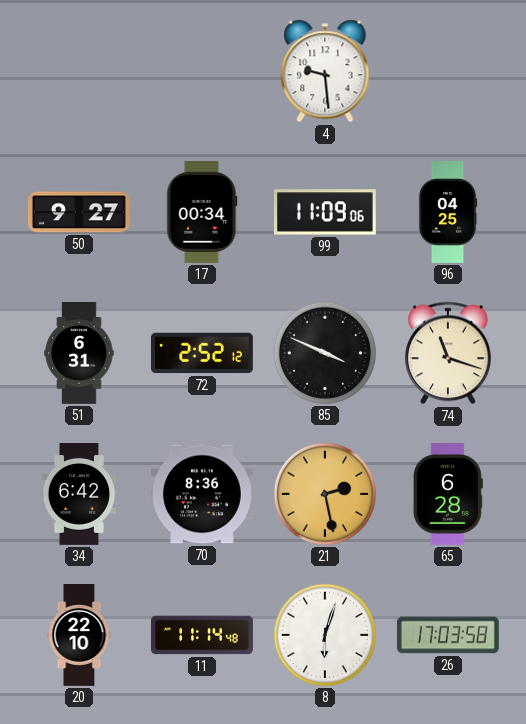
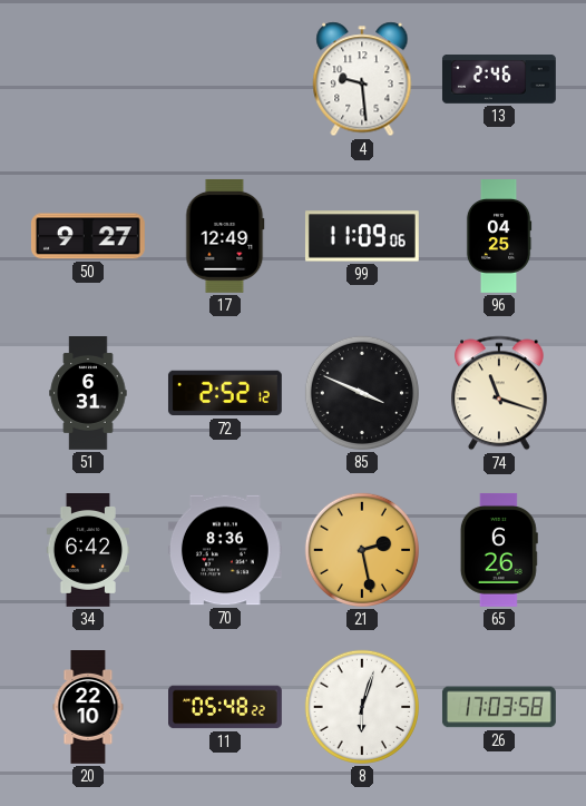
13: none -> 2:46 (499, 80)
17: 00:34 -> 12:49 (225, 236)
65: 6:28 -> 6:26 (499, 550)
11: 11:14 -> 05:48 (226, 707)
